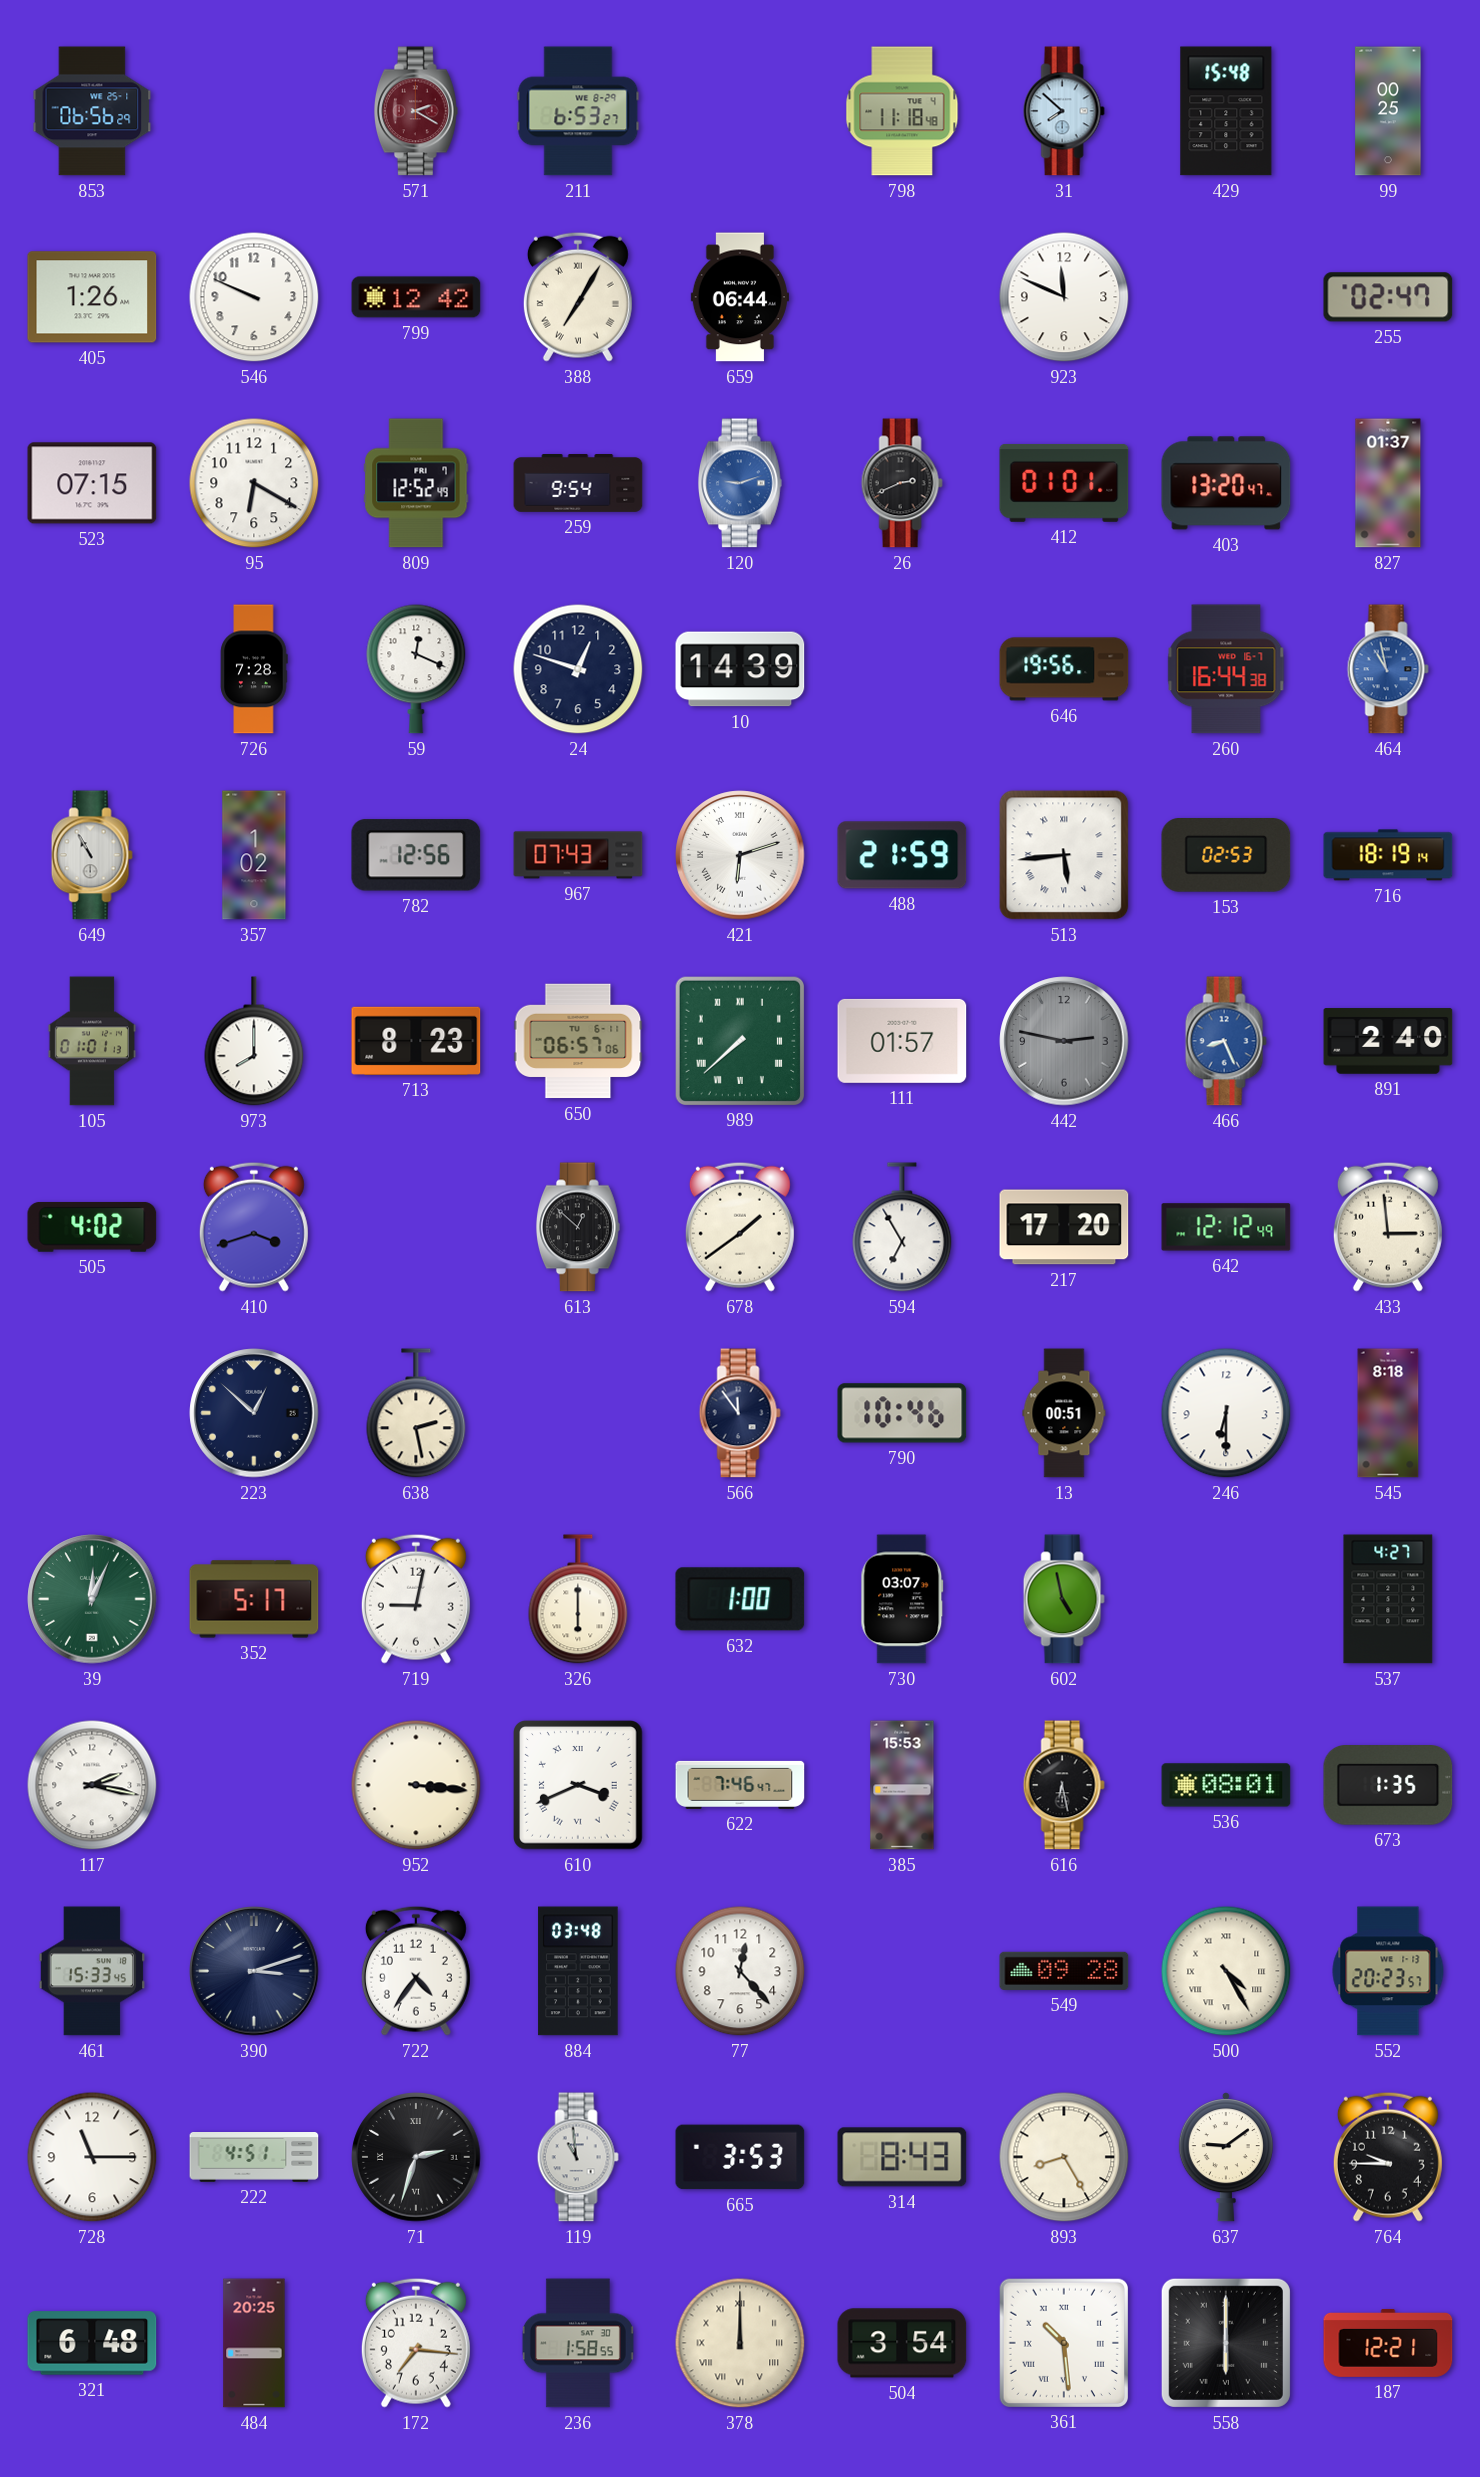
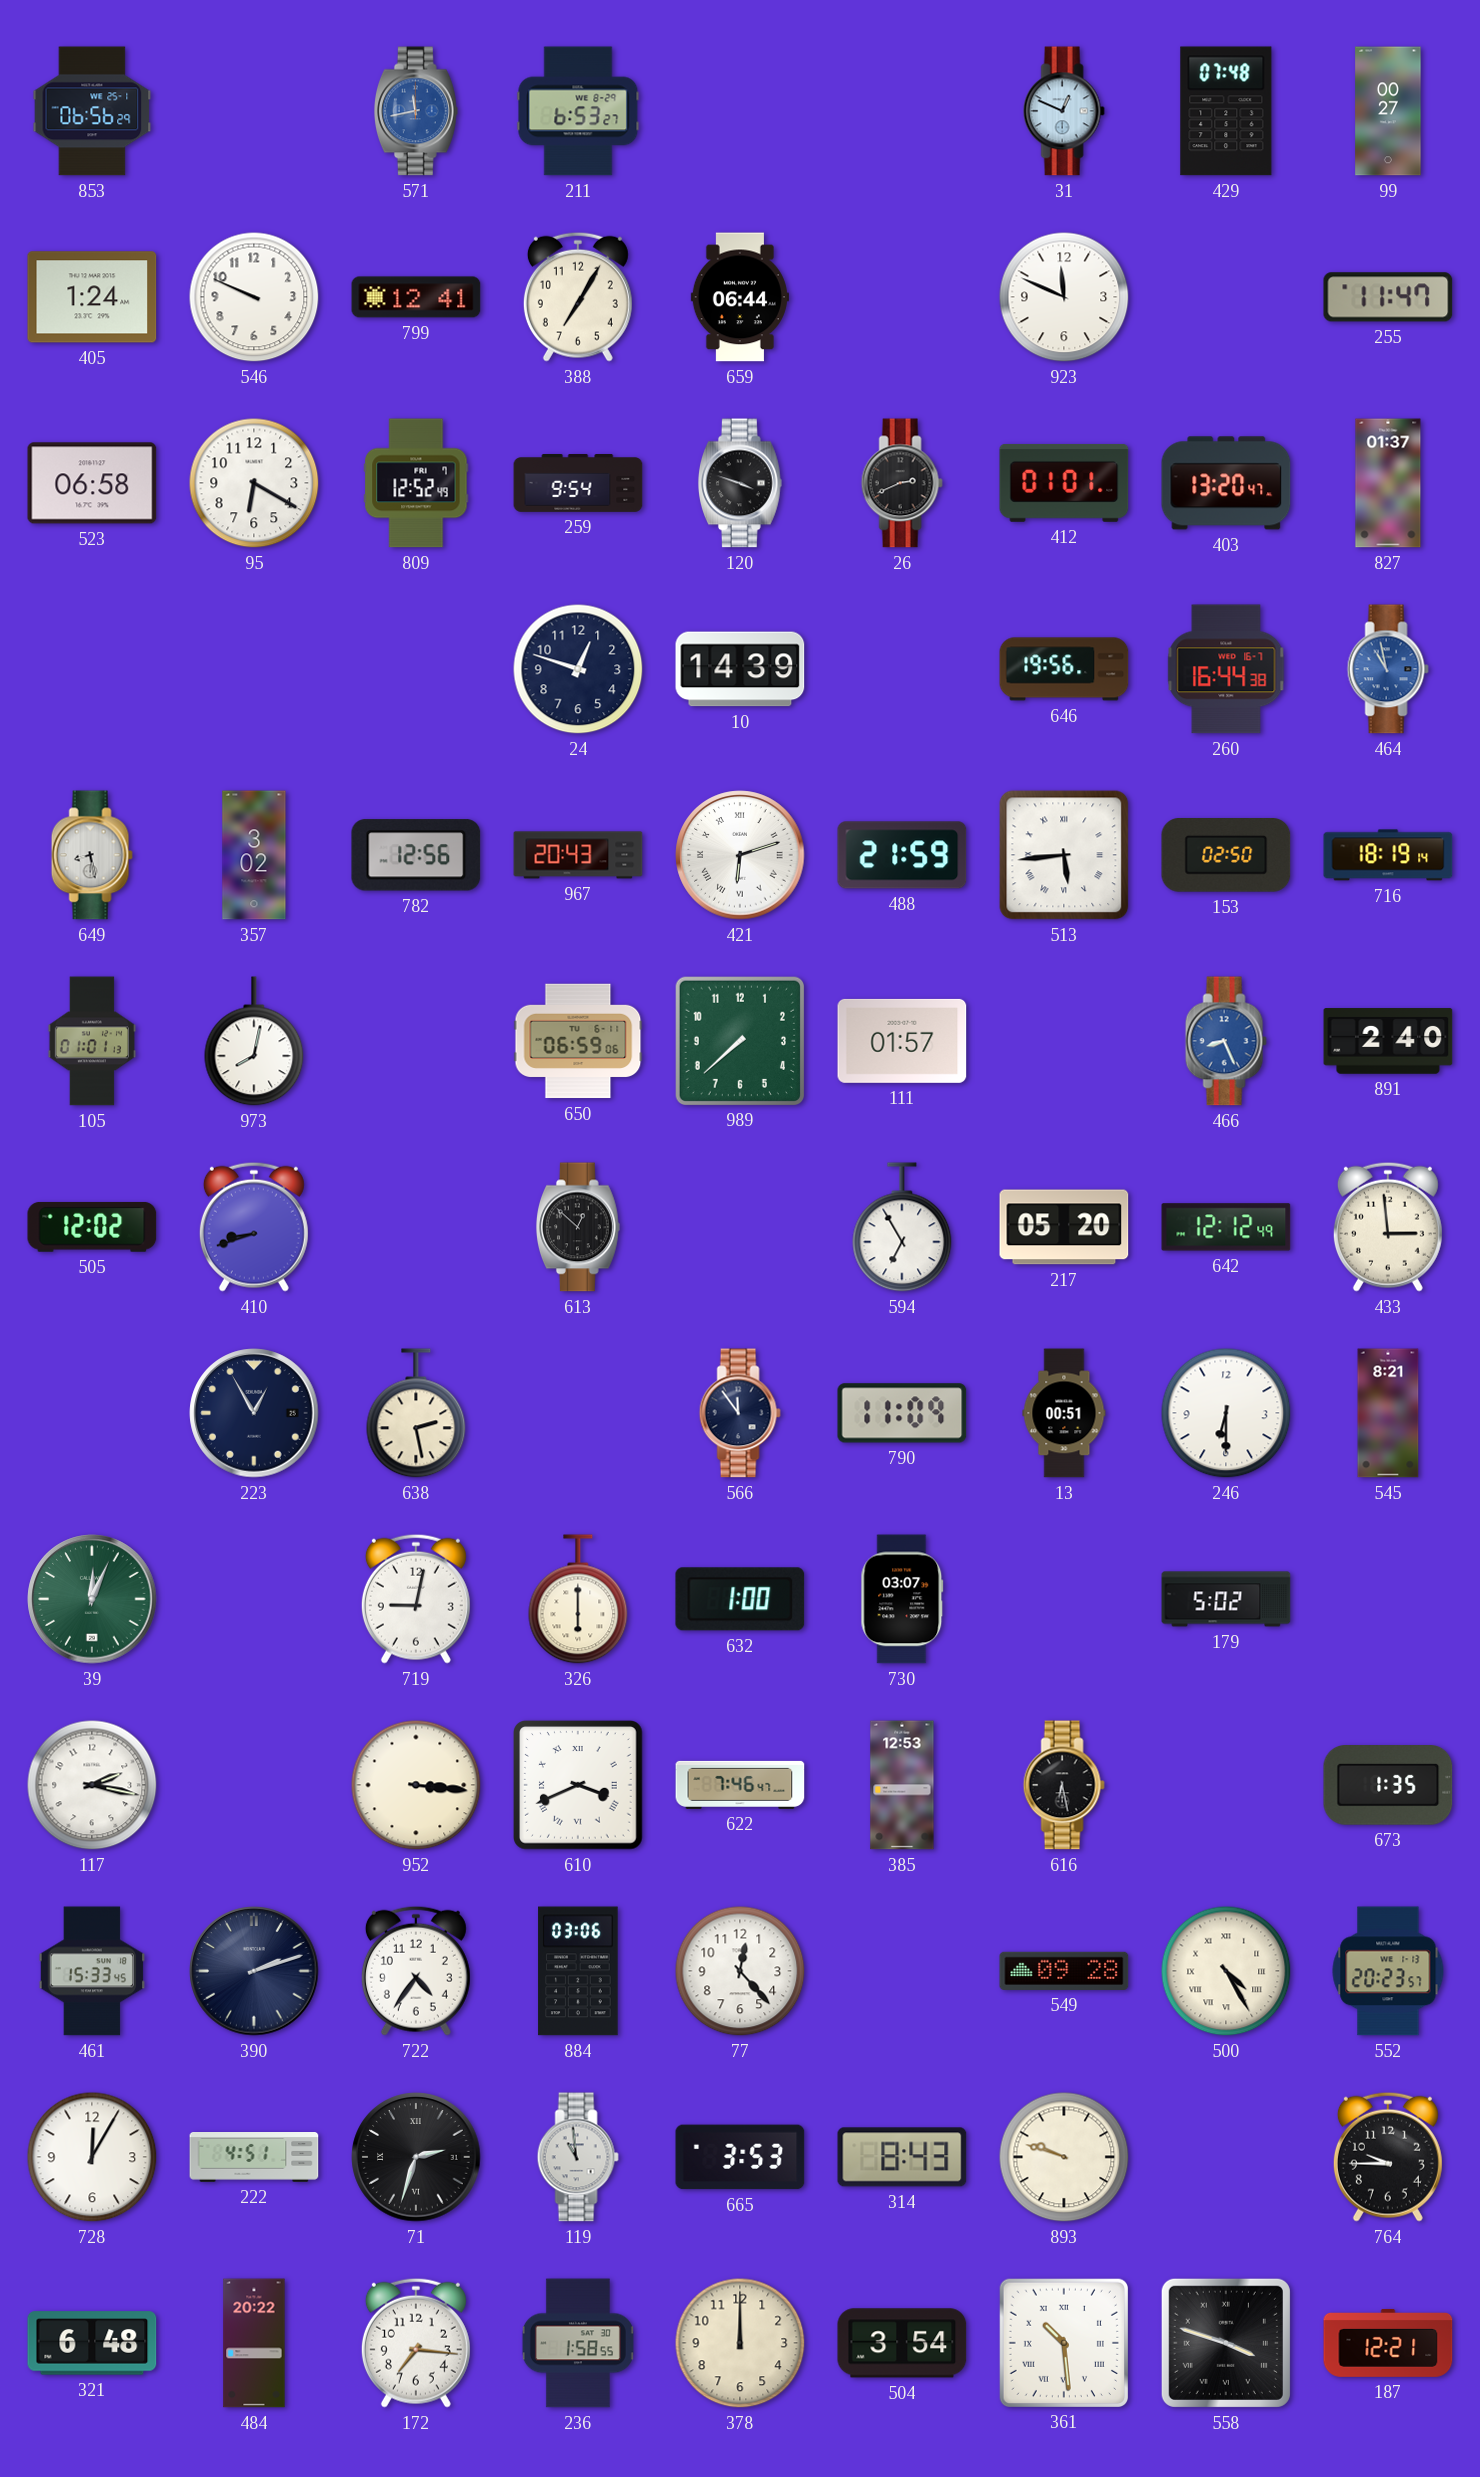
571: 2:20 -> 11:43 (416, 111)
571 dial: burgundy -> blue (416, 111)
798: 11:18 -> none (902, 111)
31: 7:52 -> 12:49 (1064, 111)
429: 15:48 -> 07:48 (1226, 111)
99: 00:25 -> 00:27 (1388, 111)
405: 1:26 -> 1:24 (92, 297)
799: 12:42 -> 12:41 (416, 297)
388 numerals: Roman -> Arabic (578, 297)
255: 02:47 -> 11:47 (1388, 297)
523: 07:15 -> 06:58 (92, 483)
120: 9:12 -> 3:48 (740, 483)
120 dial: blue -> black (740, 483)
726: 7:28 -> none (254, 669)
59: 12:19 -> none (416, 669)
649: 10:55 -> 8:28 (92, 855)
357: 1:02 -> 3:02 (254, 855)
967: 07:43 -> 20:43 (578, 855)
153: 02:53 -> 02:50 (1226, 856)
973: 8:00 -> 8:02 (254, 1041)
713: 8:23 -> none (416, 1041)
650: 06:57 -> 06:59 (578, 1041)
989 numerals: Roman -> Arabic (739, 1040)
442: 2:47 -> none (1064, 1041)
505: 4:02 -> 12:02 (92, 1227)
410: 3:42 -> 8:42 (254, 1227)
678: 1:39 -> none (740, 1227)
217: 17:20 -> 05:20 (1064, 1227)
223: 12:52 -> 12:55 (254, 1413)
790: 10:46 -> 11:09 (902, 1413)
545: 8:18 -> 8:21 (1388, 1413)
352: 5:17 -> none (254, 1599)
602: 4:58 -> none (1064, 1599)
179: none -> 5:02 (1226, 1599)
537: 4:27 -> none (1388, 1599)
385: 15:53 -> 12:53 (902, 1785)
536: 08:01 -> none (1226, 1785)
390: 3:12 -> 2:12 (254, 1971)
884: 03:48 -> 03:06 (578, 1971)
728: 11:15 -> 12:05 (92, 2157)
893: 8:25 -> 9:48 (1064, 2157)
637: 9:09 -> none (1226, 2157)
484: 20:25 -> 20:22 (254, 2343)
378 numerals: Roman -> Arabic (740, 2343)
558: 6:00 -> 3:48 (1226, 2343)
